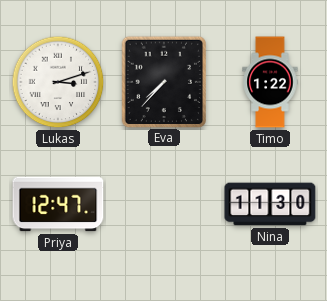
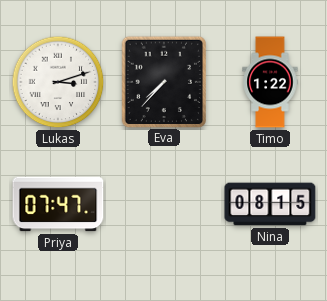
Priya: 12:47 -> 07:47 (58, 204)
Nina: 11:30 -> 08:15 (270, 204)
